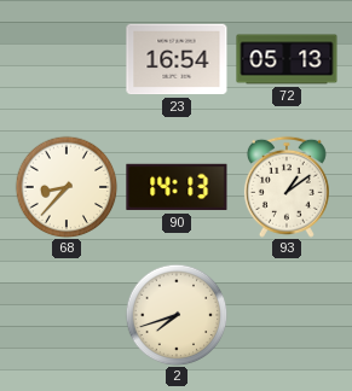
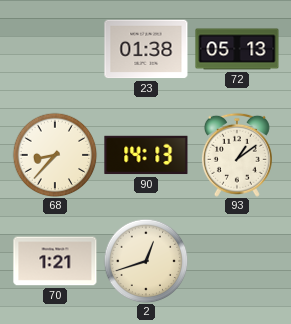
23: 16:54 -> 01:38 (146, 49)
70: none -> 1:21 (55, 261)
2: 7:42 -> 12:42 (146, 261)
